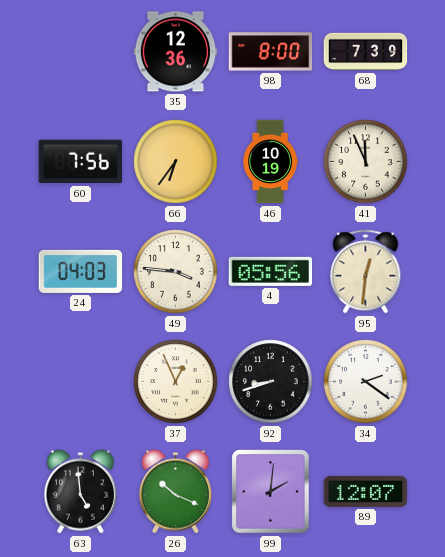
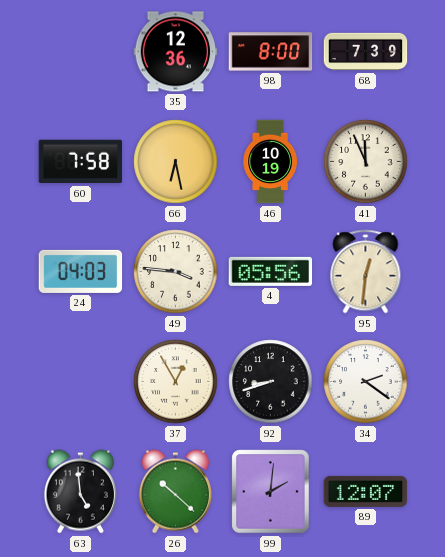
60: 7:56 -> 7:58 (81, 162)
66: 6:36 -> 6:28 (176, 162)
37: 12:56 -> 12:55 (176, 382)
26: 10:19 -> 10:22 (175, 492)
